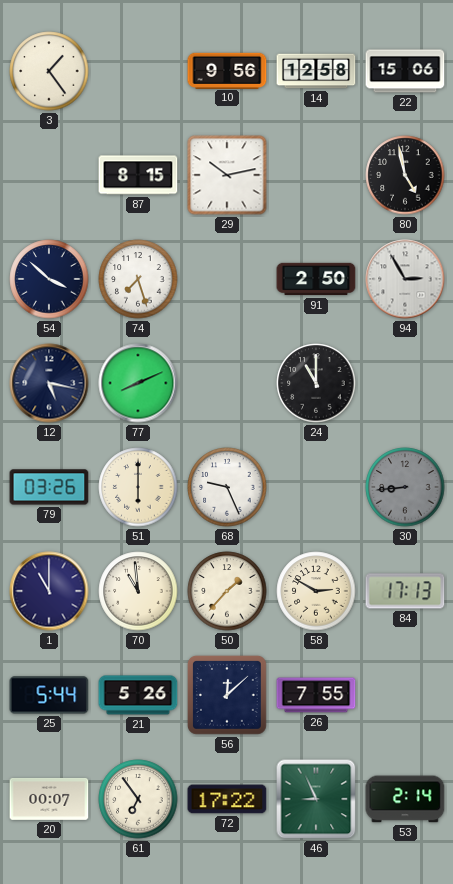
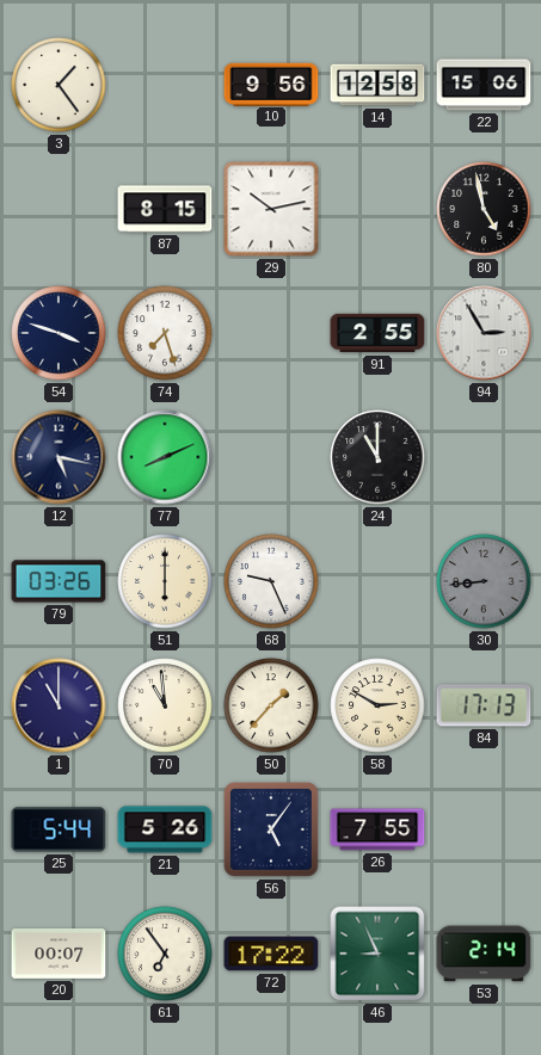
54: 3:52 -> 3:48 (59, 333)
91: 2:50 -> 2:55 (377, 333)
56: 12:08 -> 5:06 (271, 829)
